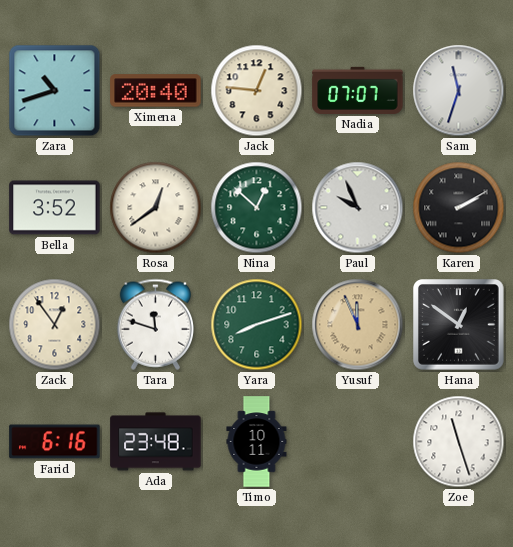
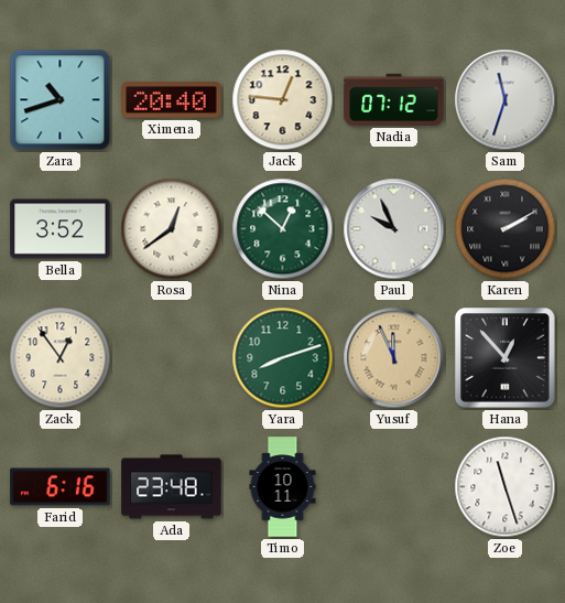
Nadia: 07:07 -> 07:12 (394, 99)
Tara: 11:48 -> none (155, 324)
Hana: 12:51 -> 12:53 (506, 358)
